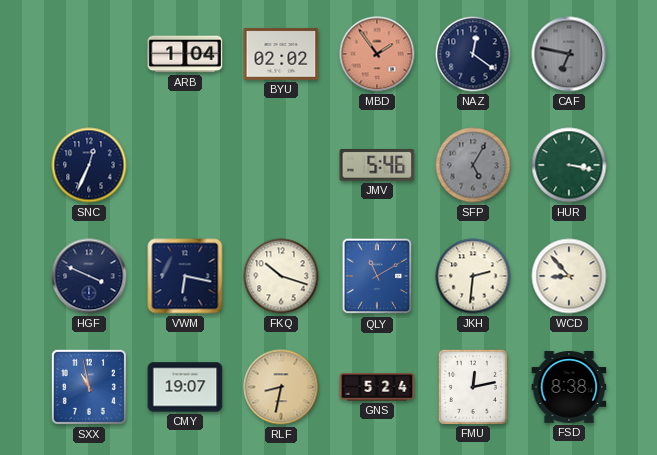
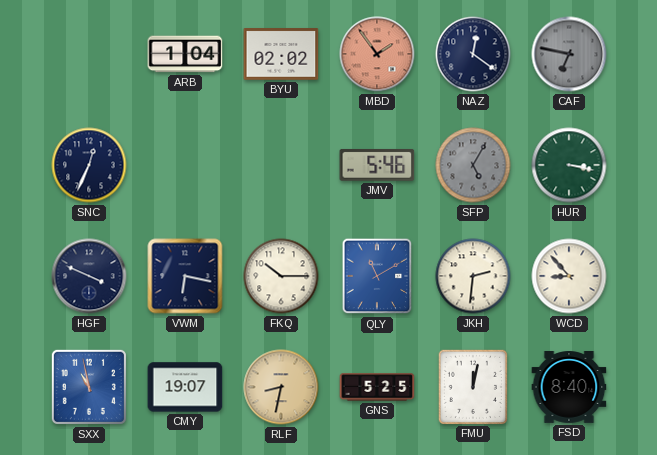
FKQ: 10:18 -> 10:15 (281, 276)
GNS: 5:24 -> 5:25 (377, 387)
FMU: 12:13 -> 12:02 (472, 386)
FSD: 8:38 -> 8:40 (569, 388)
